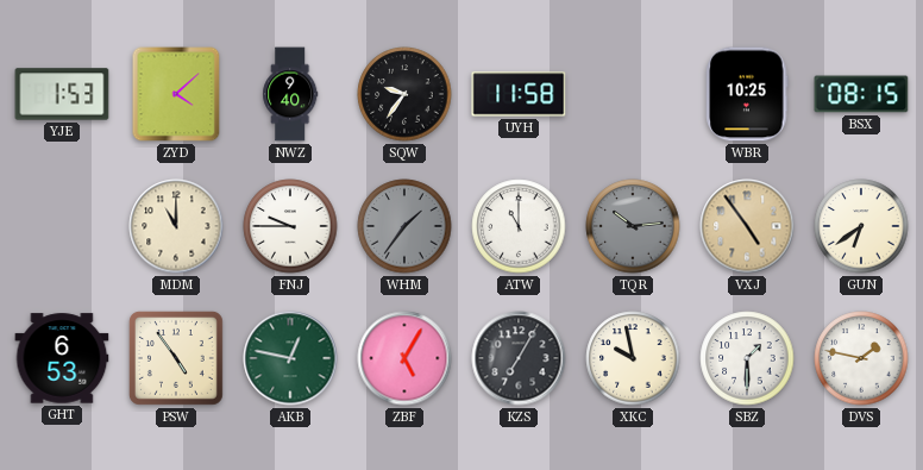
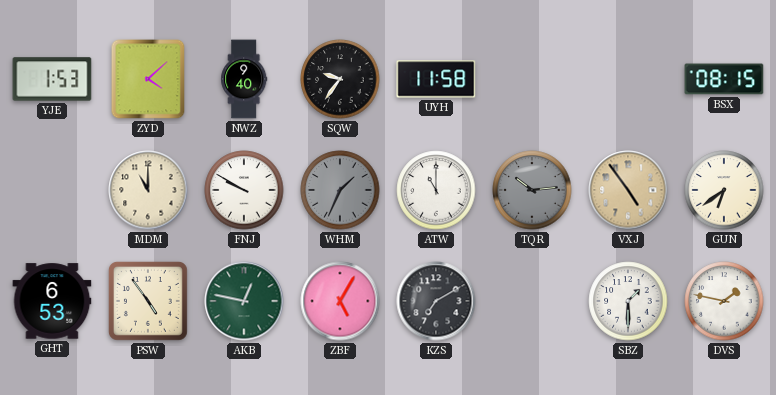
WBR: 10:25 -> none (747, 94)
FNJ: 9:45 -> 9:50 (244, 190)
WHM: 1:36 -> 1:34 (340, 190)
KZS: 7:05 -> 7:10 (436, 301)
XKC: 9:58 -> none (633, 358)
